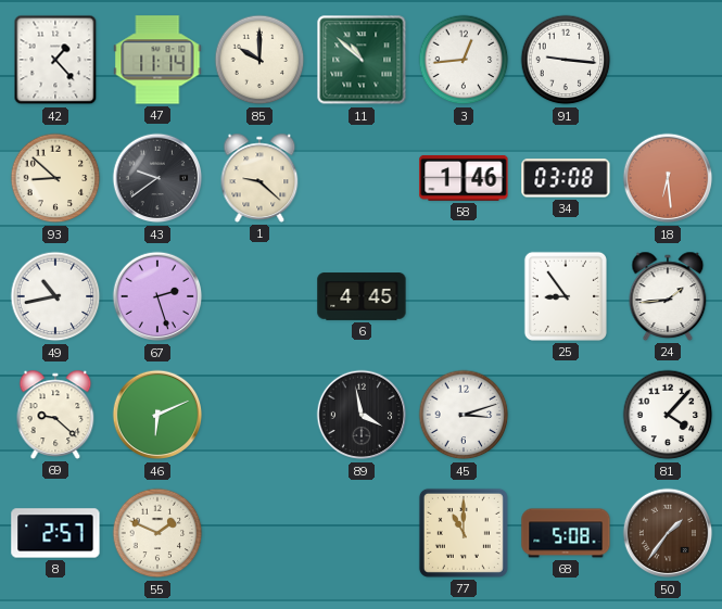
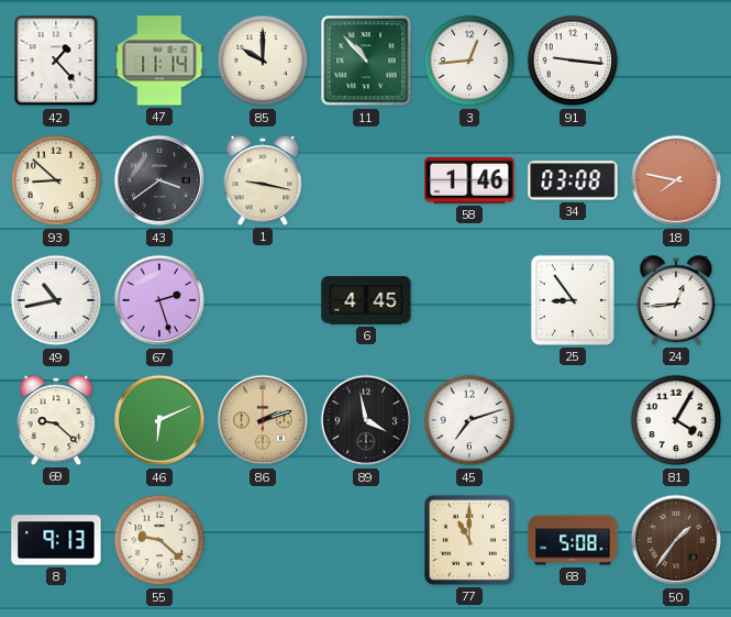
11: 10:52 -> 10:53 (366, 60)
43: 9:39 -> 3:39 (159, 180)
1: 9:22 -> 9:17 (263, 180)
18: 6:29 -> 7:47 (676, 180)
24: 1:44 -> 12:44 (676, 300)
86: none -> 2:12 (263, 420)
45: 3:12 -> 7:12 (469, 420)
81: 4:07 -> 4:05 (676, 420)
8: 2:57 -> 9:13 (56, 540)
55: 1:49 -> 9:22 (159, 540)
